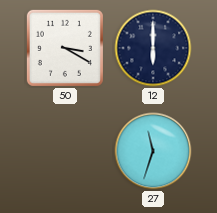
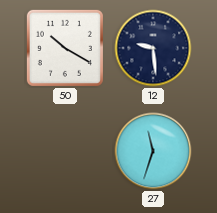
50: 3:20 -> 10:20 (65, 48)
12: 6:00 -> 9:29 (153, 48)
